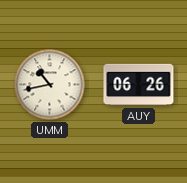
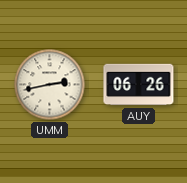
UMM: 10:43 -> 2:43 (50, 85)
